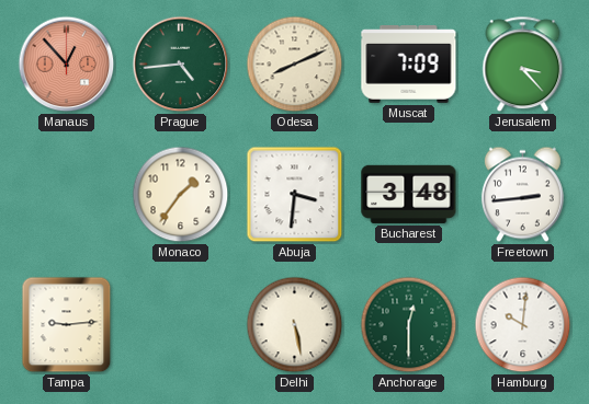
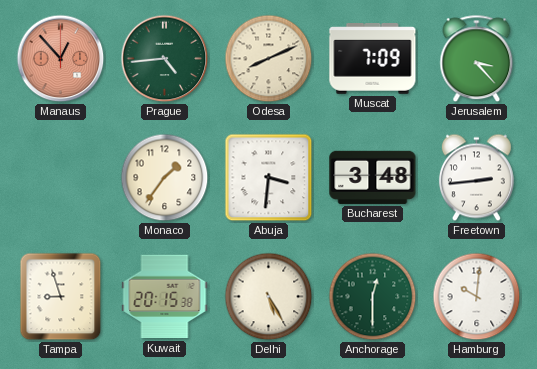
Tampa: 9:14 -> 8:57 (61, 297)
Kuwait: none -> 20:15 (165, 297)
Delhi: 5:28 -> 5:25 (269, 297)
